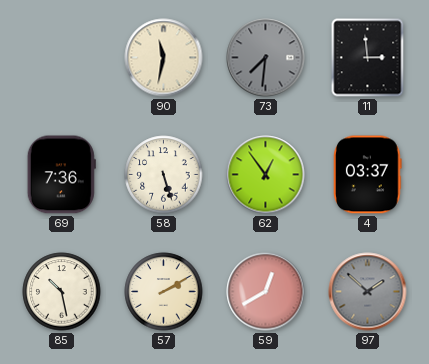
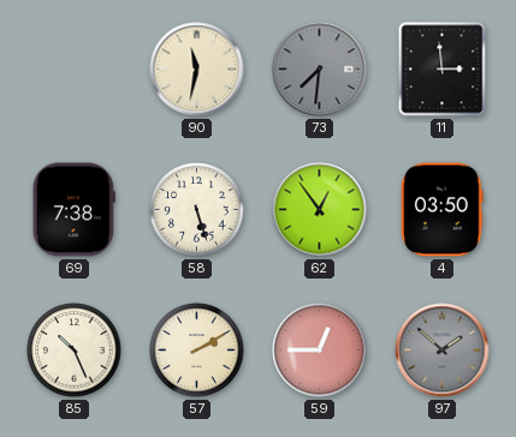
69: 7:36 -> 7:38 (73, 210)
4: 03:37 -> 03:50 (443, 210)
85: 10:28 -> 10:26 (75, 351)
59: 12:40 -> 12:45 (320, 351)
